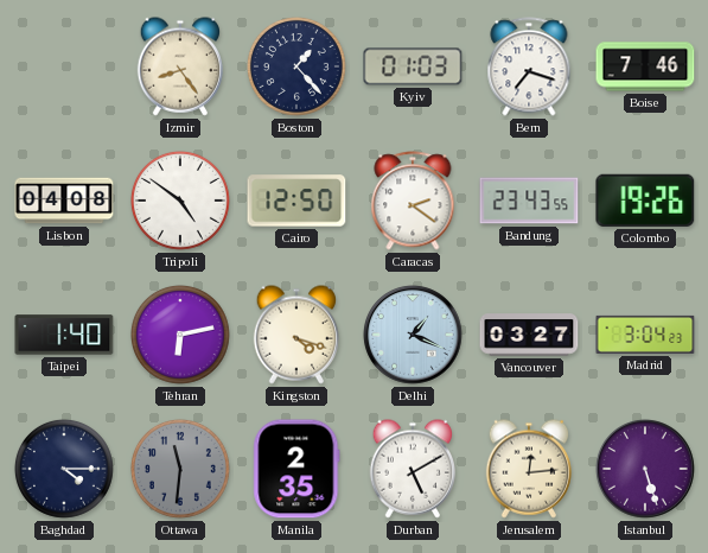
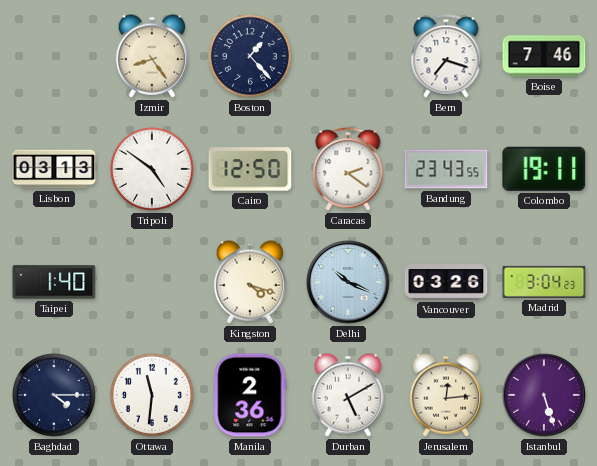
Kyiv: 01:03 -> none (413, 66)
Lisbon: 04:08 -> 03:13 (54, 169)
Colombo: 19:26 -> 19:11 (544, 169)
Tehran: 6:13 -> none (180, 335)
Delhi: 1:19 -> 10:19 (348, 282)
Vancouver: 03:27 -> 03:26 (446, 282)
Ottawa dial: grey -> white (152, 395)
Manila: 2:35 -> 2:36 (250, 395)
